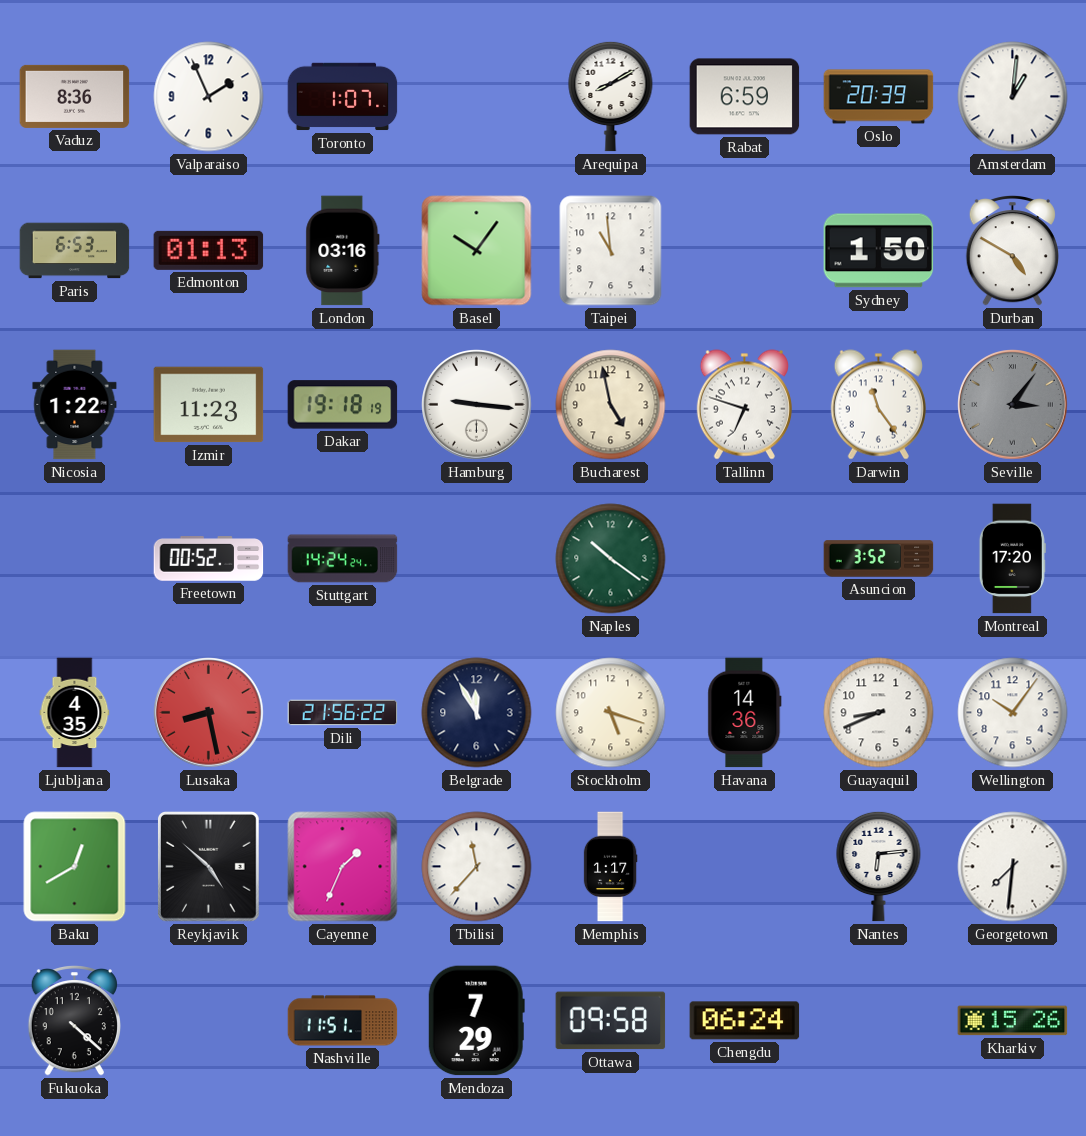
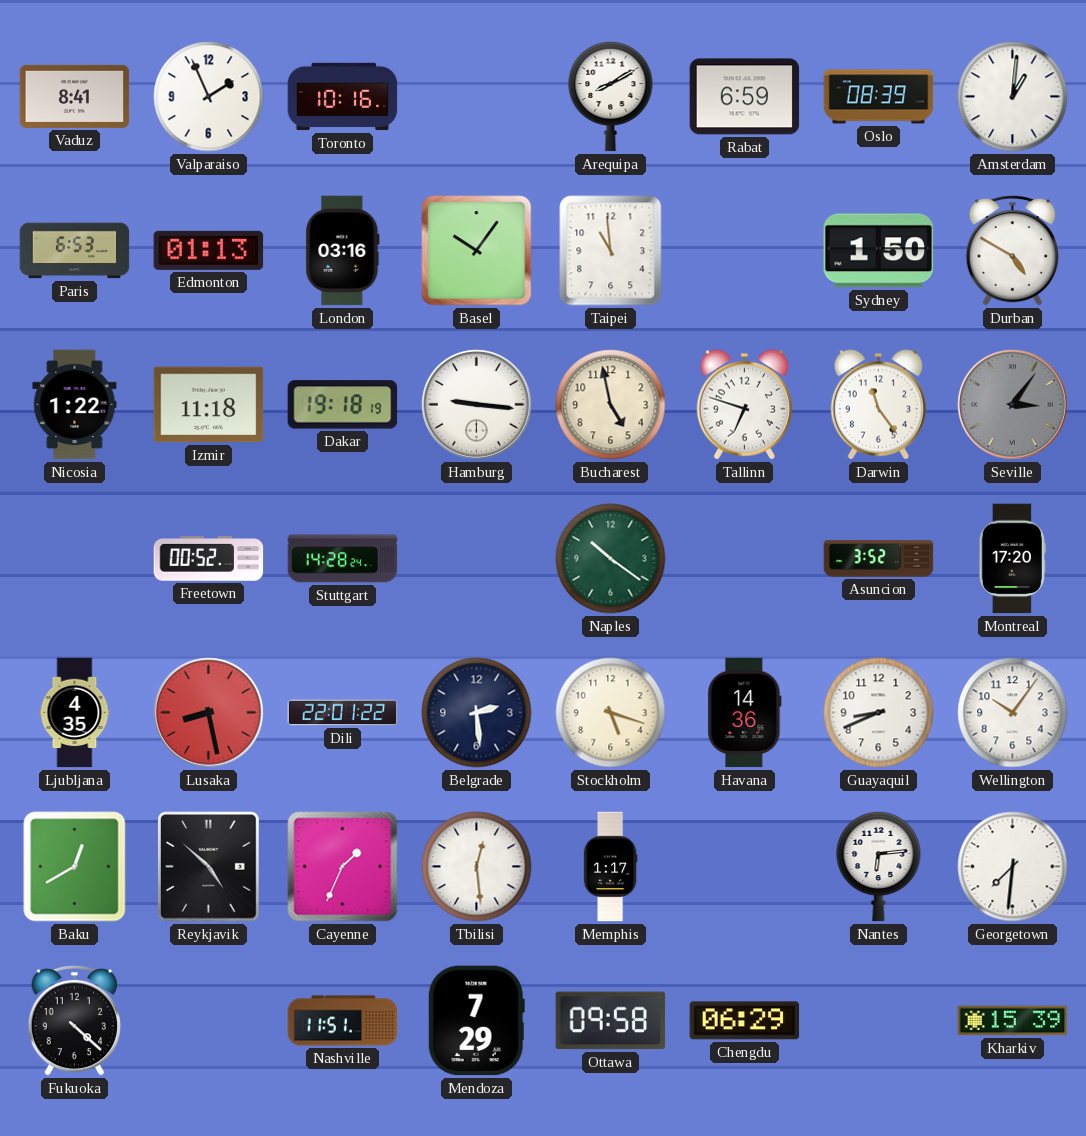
Vaduz: 8:36 -> 8:41 (75, 96)
Toronto: 1:07 -> 10:16 (343, 97)
Oslo: 20:39 -> 08:39 (879, 97)
Izmir: 11:23 -> 11:18 (209, 405)
Stuttgart: 14:24 -> 14:28 (343, 559)
Dili: 21:56 -> 22:01 (343, 713)
Belgrade: 11:55 -> 2:29 (477, 713)
Tbilisi: 11:37 -> 12:29 (477, 867)
Chengdu: 06:24 -> 06:29 (745, 1021)
Kharkiv: 15:26 -> 15:39 (1013, 1021)
